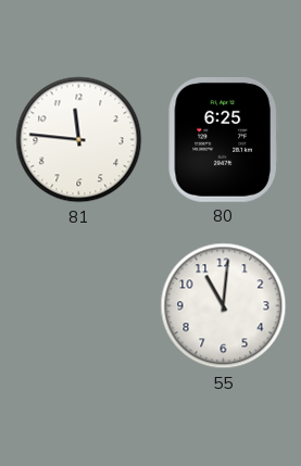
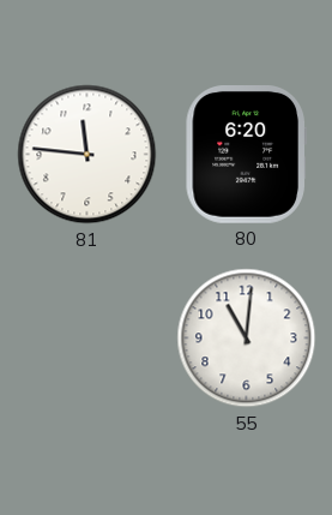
80: 6:25 -> 6:20 (246, 155)
